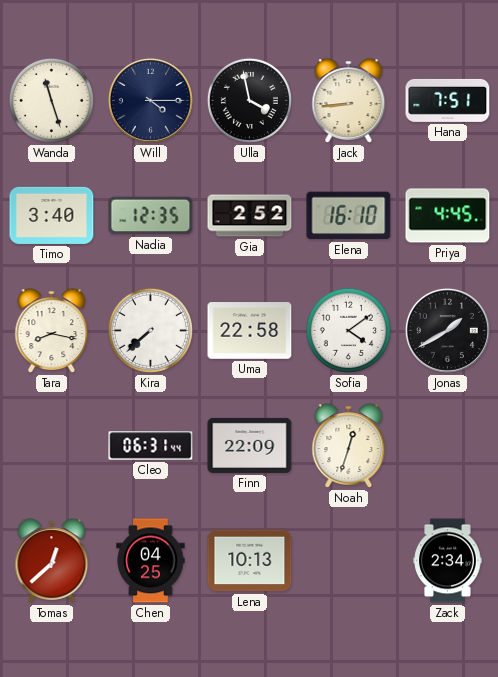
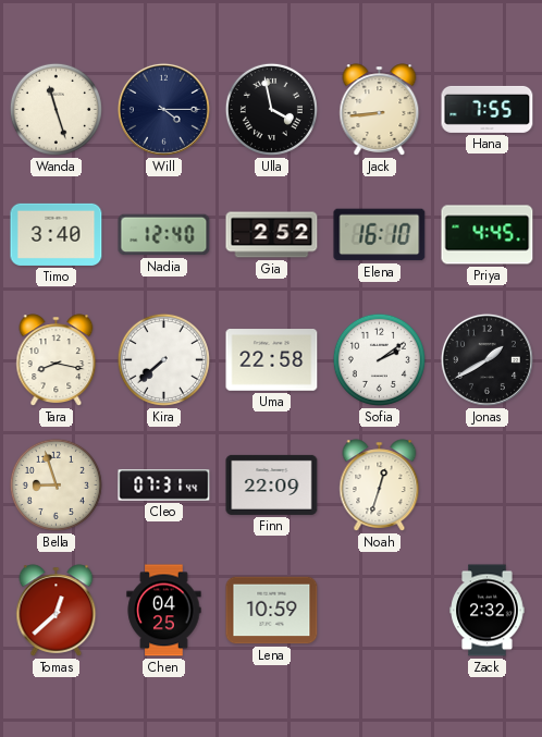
Hana: 7:51 -> 7:55 (488, 109)
Nadia: 12:35 -> 12:40 (164, 235)
Sofia: 4:09 -> 2:09 (379, 359)
Bella: none -> 8:57 (56, 484)
Cleo: 06:31 -> 07:31 (164, 486)
Lena: 10:13 -> 10:59 (272, 611)
Zack: 2:34 -> 2:32 (488, 611)
